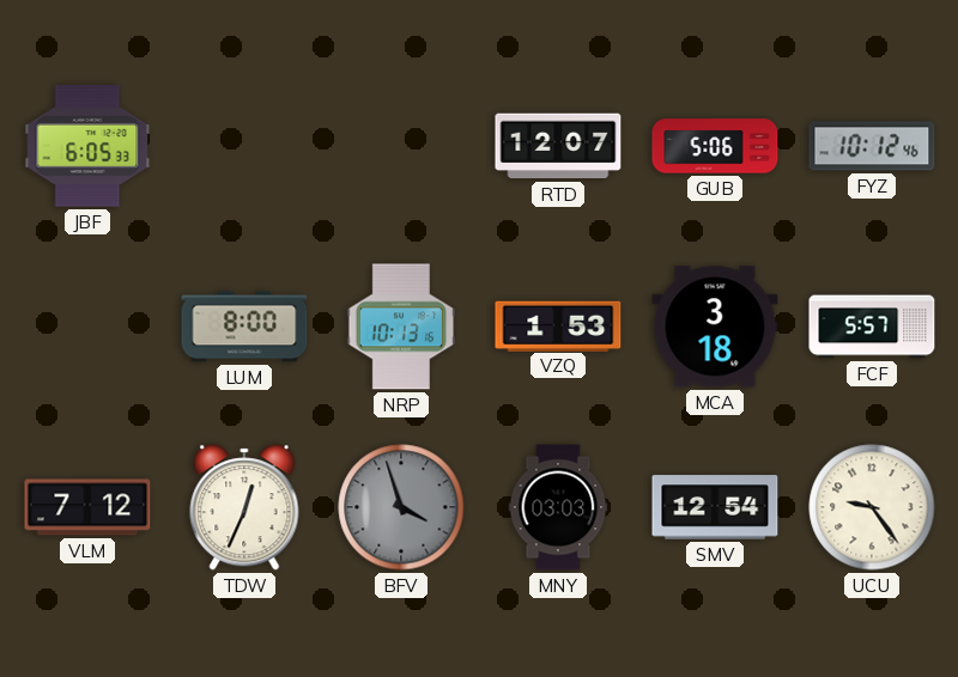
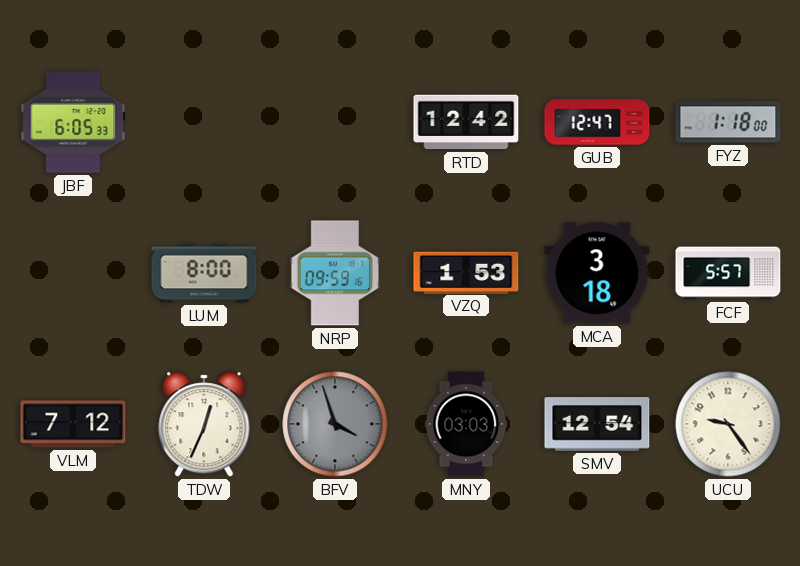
RTD: 12:07 -> 12:42 (466, 122)
GUB: 5:06 -> 12:47 (597, 122)
FYZ: 10:12 -> 1:18 (728, 122)
NRP: 10:13 -> 09:59 (335, 273)
